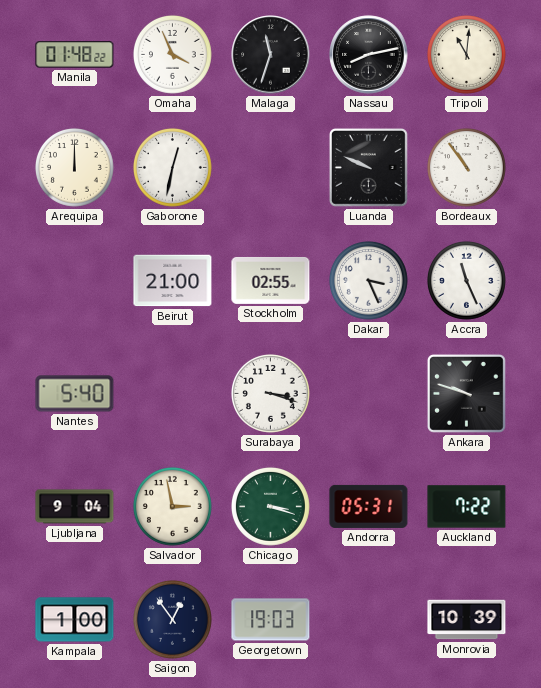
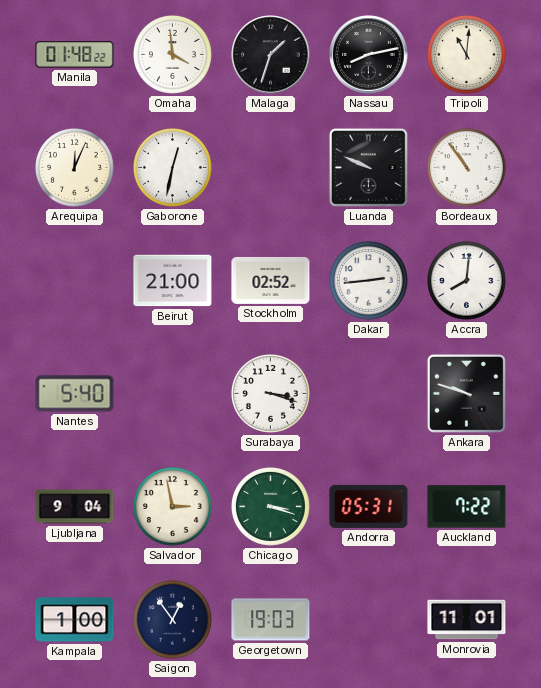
Omaha: 3:56 -> 3:59 (172, 54)
Malaga: 11:33 -> 1:33 (271, 55)
Arequipa: 12:00 -> 12:04 (74, 167)
Stockholm: 02:55 -> 02:52 (271, 280)
Dakar: 3:26 -> 2:44 (368, 280)
Accra: 11:26 -> 8:01 (466, 280)
Monrovia: 10:39 -> 11:01 (467, 620)
